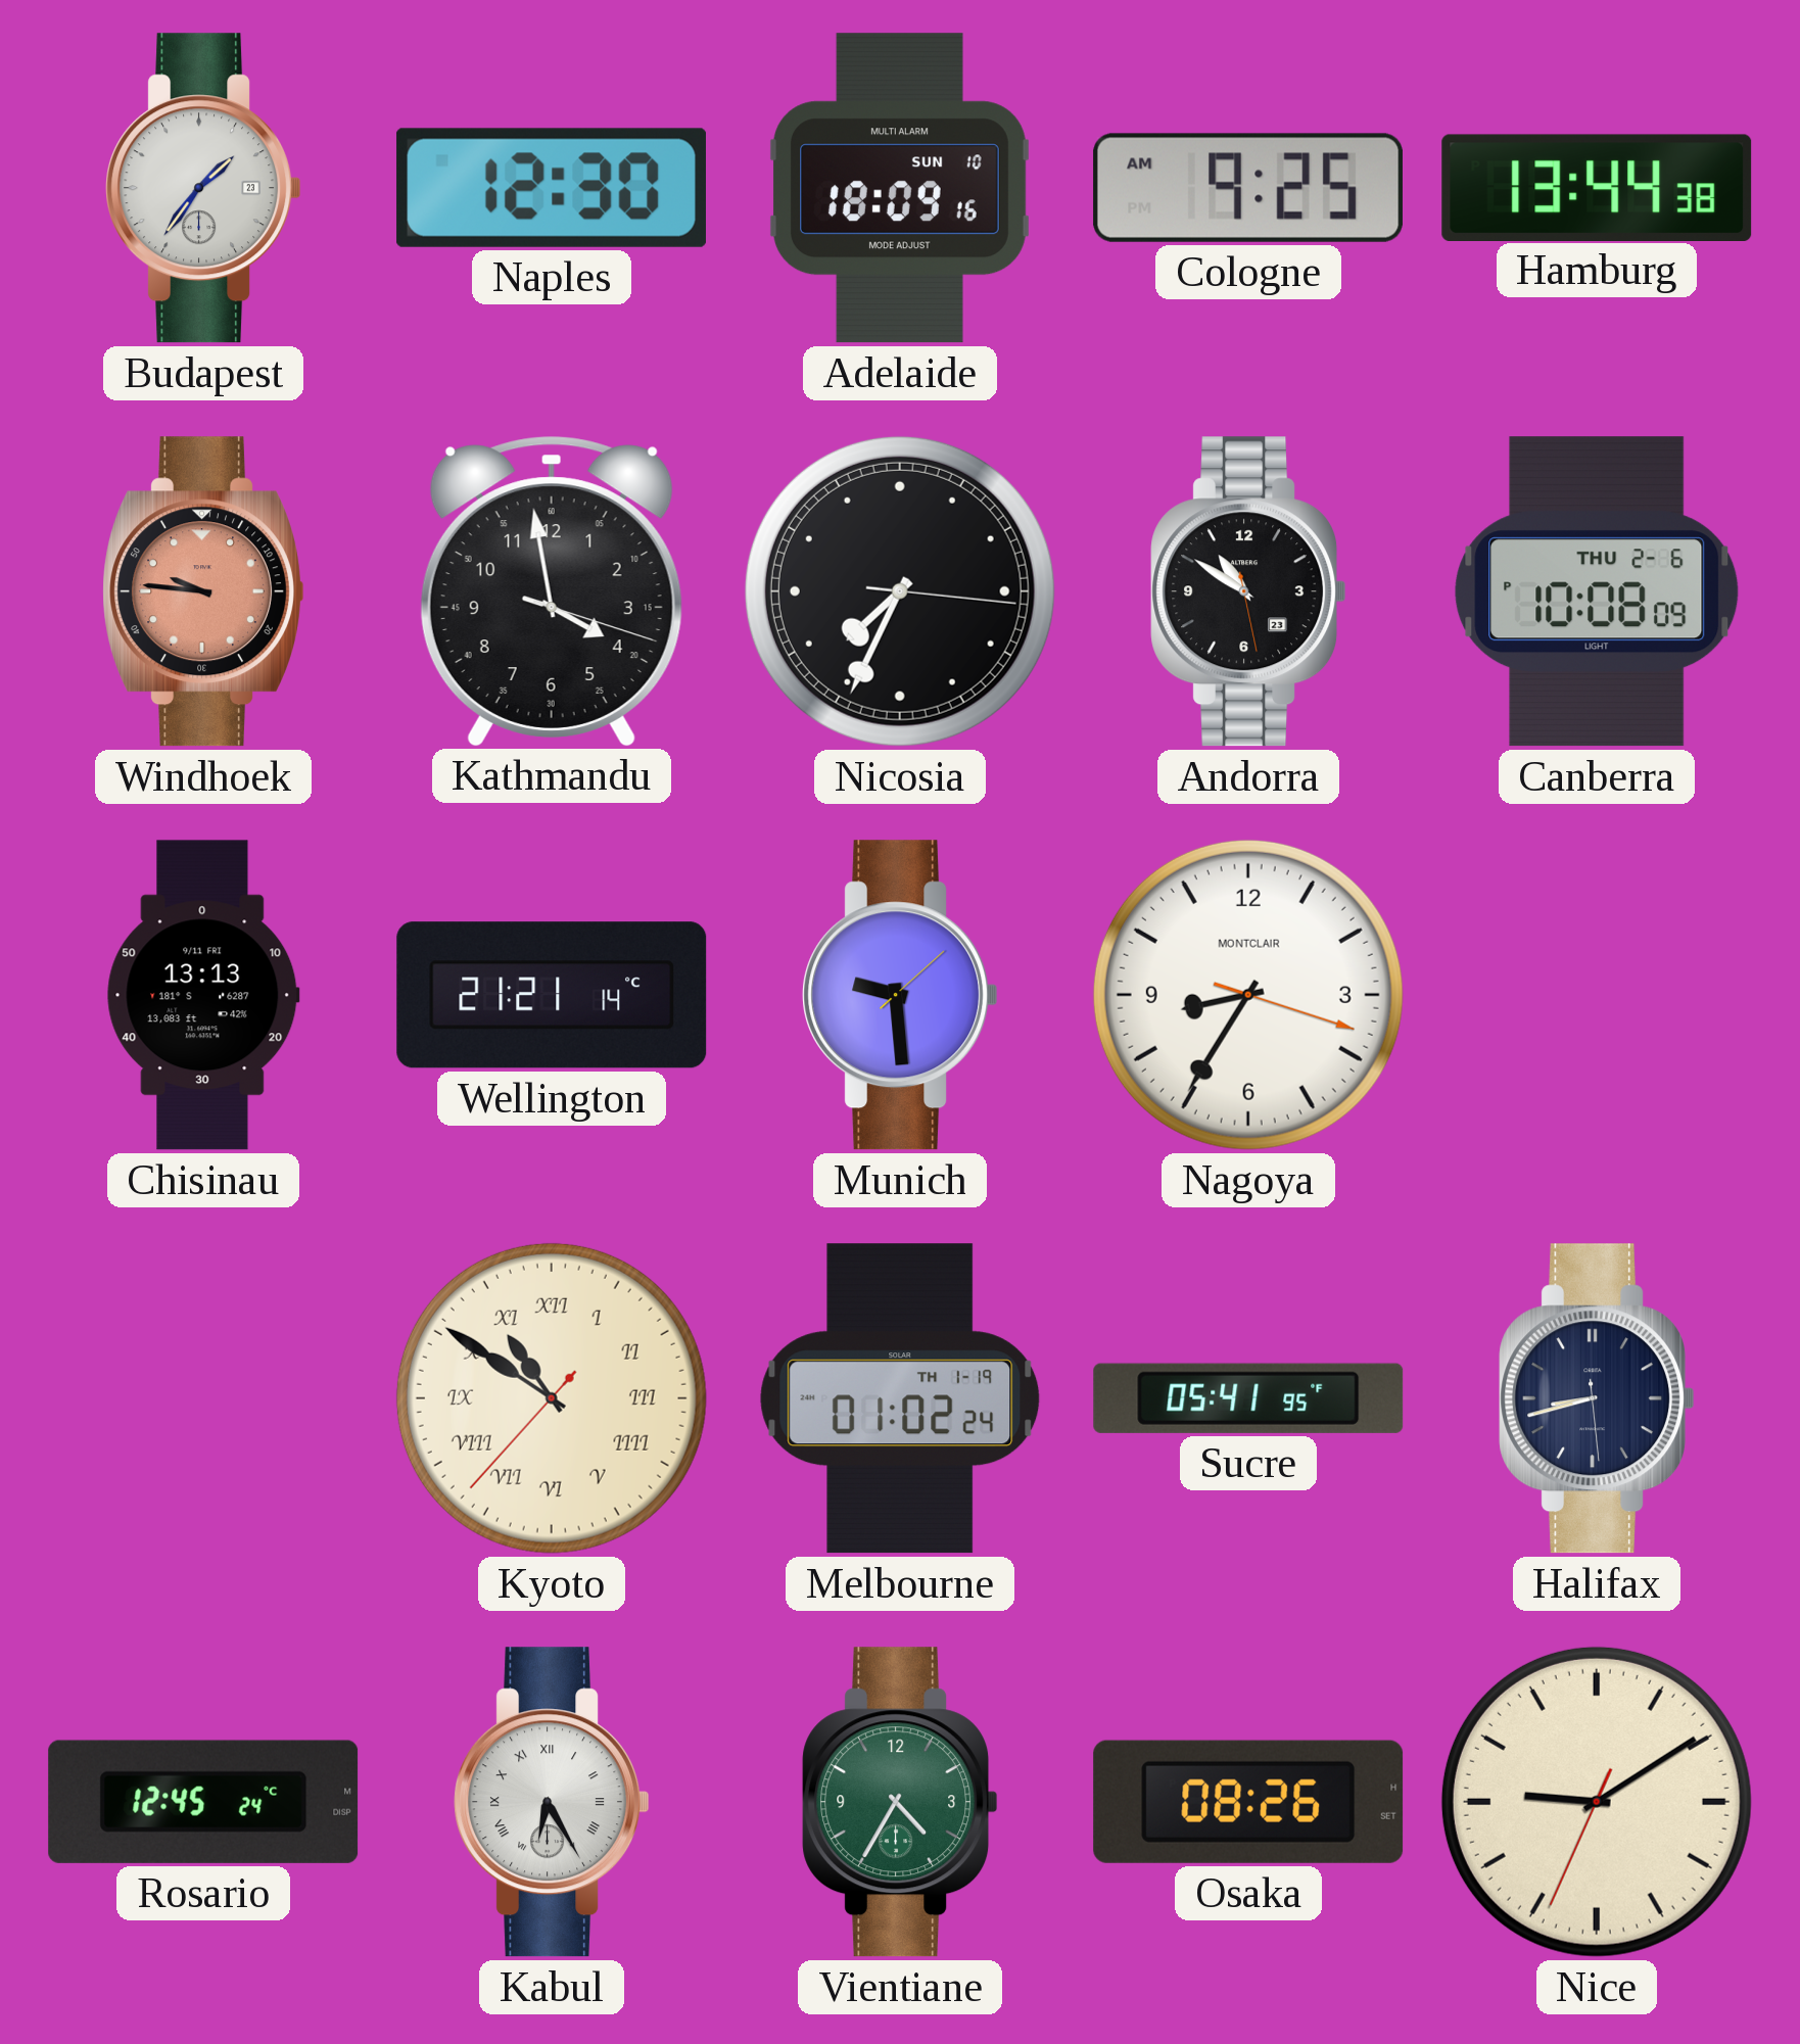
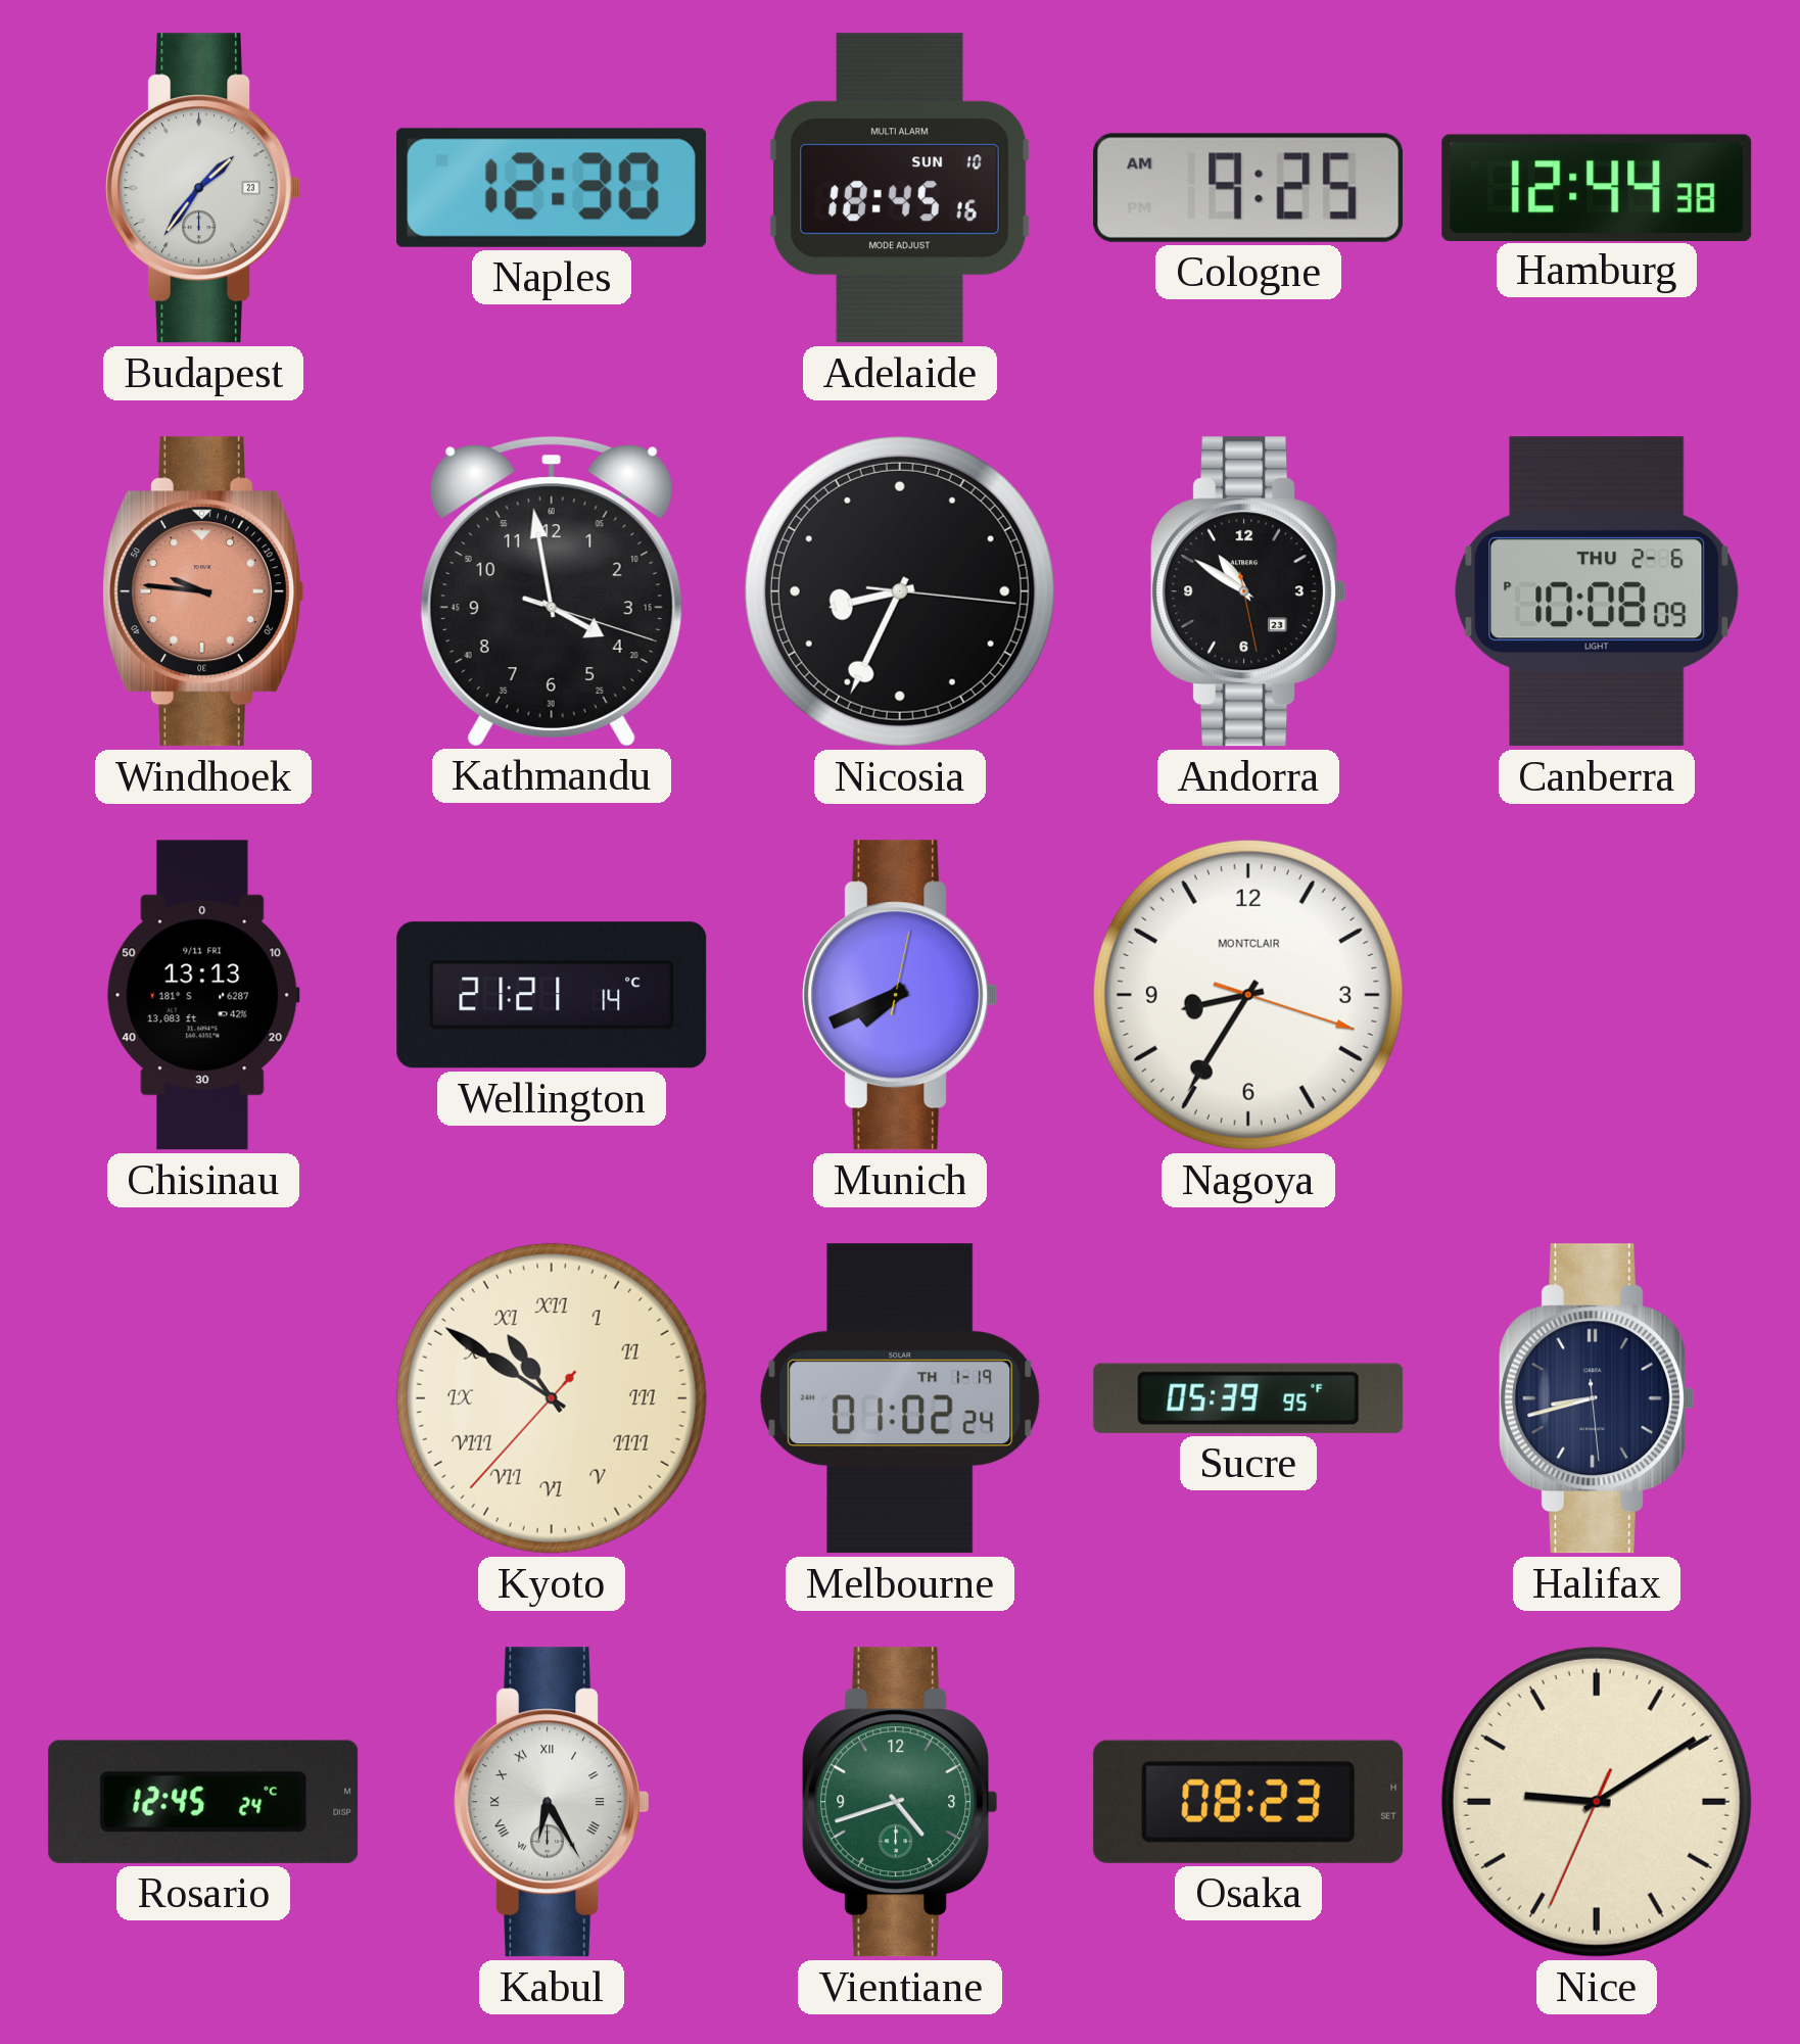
Adelaide: 18:09 -> 18:45 (900, 188)
Hamburg: 13:44 -> 12:44 (1597, 187)
Nicosia: 7:34 -> 8:34 (900, 591)
Munich: 9:29 -> 7:41 (900, 995)
Sucre: 05:41 -> 05:39 (1248, 1398)
Vientiane: 4:35 -> 4:42 (900, 1802)
Osaka: 08:26 -> 08:23 (1248, 1802)
